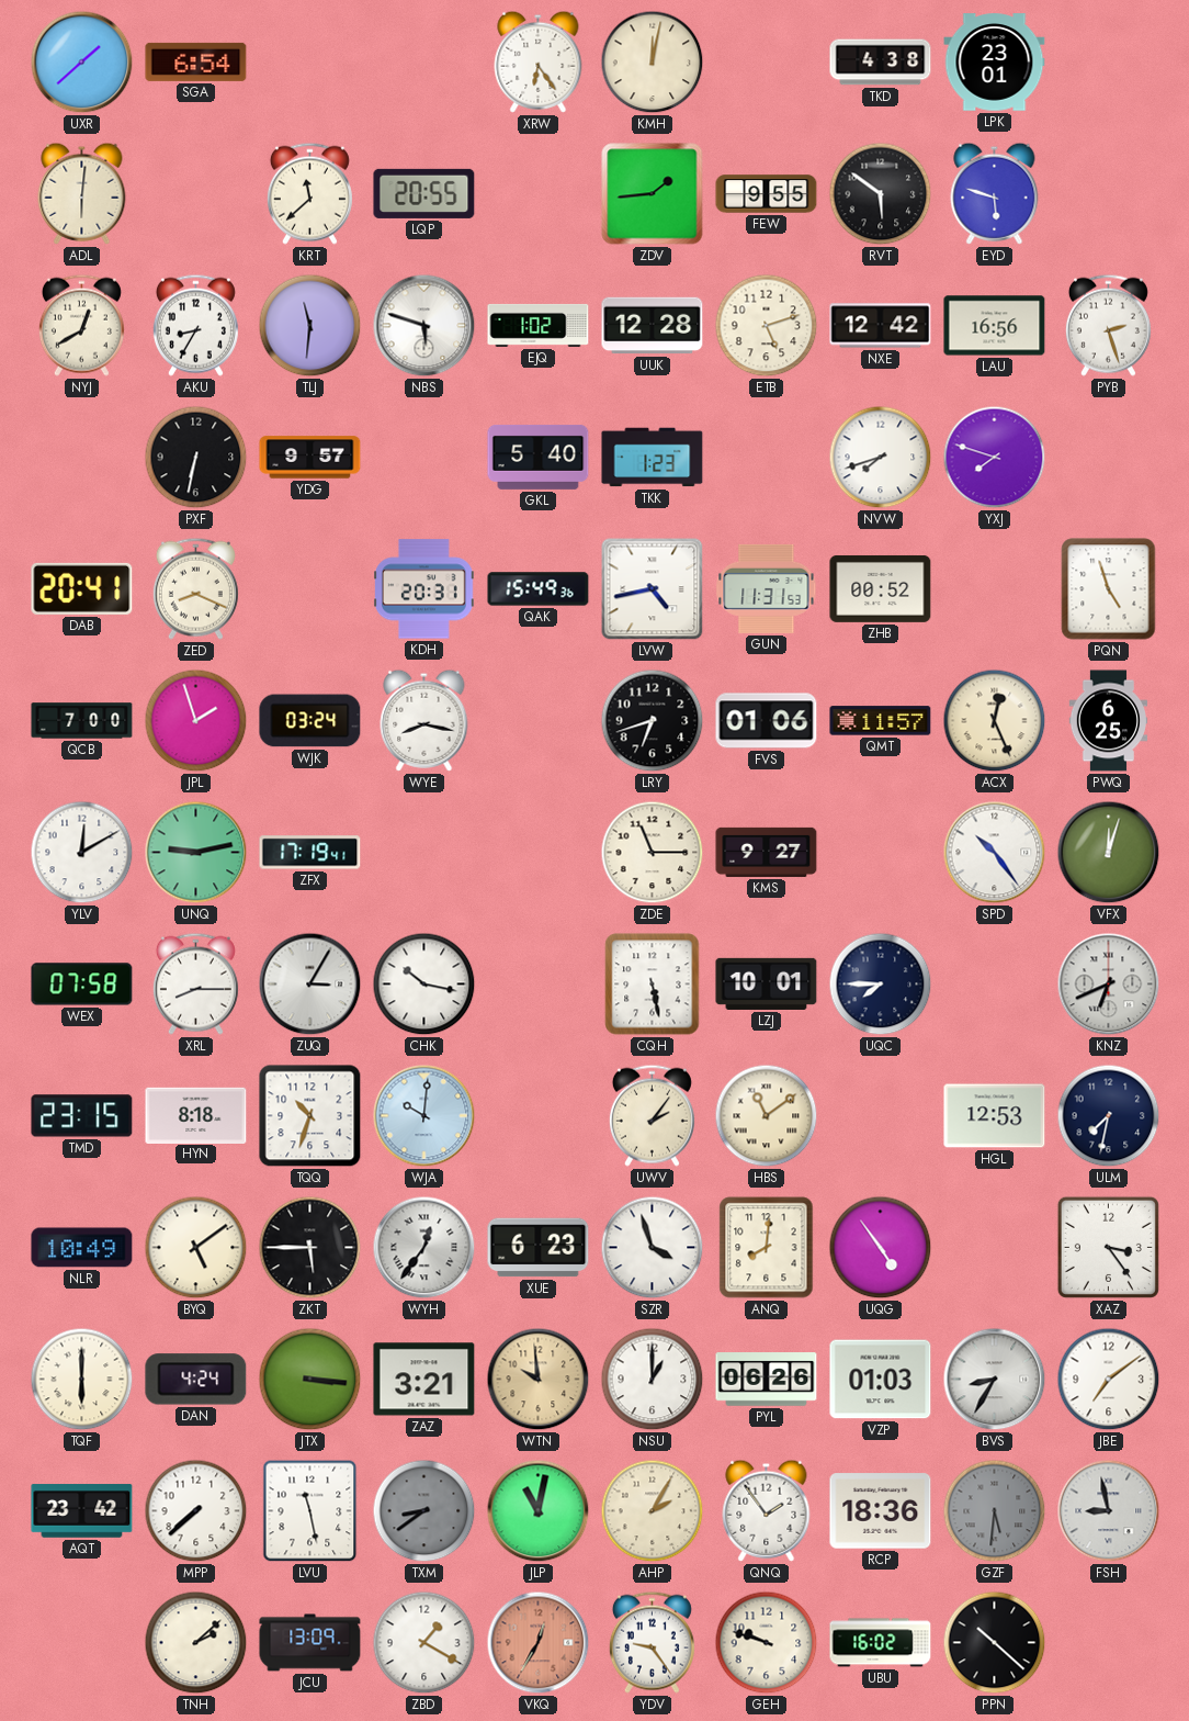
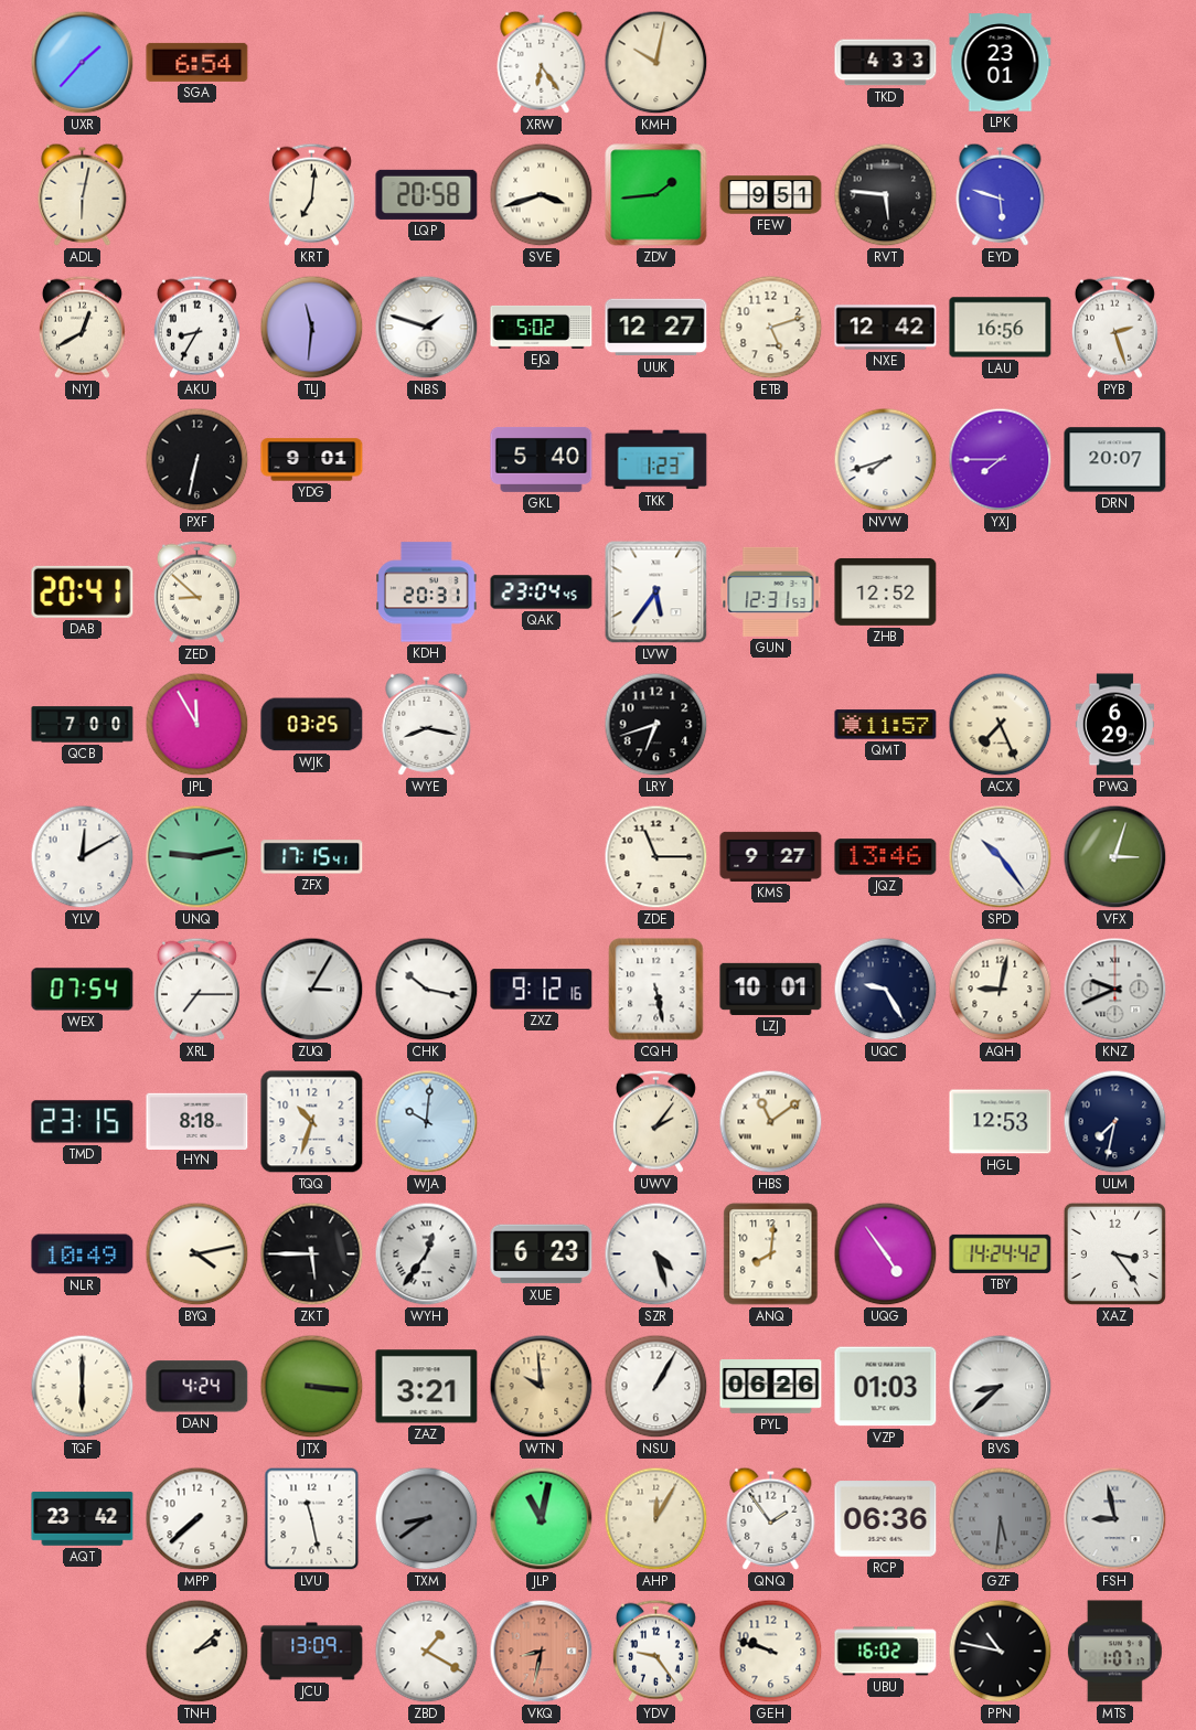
UXR: 1:38 -> 1:37 (83, 63)
KMH: 12:02 -> 10:02 (656, 63)
TKD: 4:38 -> 4:33 (886, 63)
ADL: 6:01 -> 6:02 (83, 194)
KRT: 11:38 -> 7:01 (311, 194)
LQP: 20:55 -> 20:58 (427, 194)
SVE: none -> 3:42 (542, 195)
FEW: 9:55 -> 9:51 (771, 195)
RVT: 5:51 -> 5:46 (886, 195)
NBS: 5:48 -> 1:48 (427, 328)
EJQ: 1:02 -> 5:02 (542, 327)
UUK: 12:28 -> 12:27 (656, 328)
YDG: 9:57 -> 9:01 (312, 460)
YXJ: 7:48 -> 7:45 (1001, 460)
DRN: none -> 20:07 (1115, 460)
ZED: 8:19 -> 8:52 (196, 591)
QAK: 15:49 -> 23:04 (542, 592)
LVW: 4:43 -> 5:36 (656, 592)
GUN: 11:31 -> 12:31 (771, 591)
ZHB: 00:52 -> 12:52 (886, 591)
PQN: 4:57 -> none (1109, 589)
JPL: 1:57 -> 11:55 (197, 725)
WJK: 03:24 -> 03:25 (312, 725)
FVS: 01:06 -> none (767, 721)
ACX: 12:26 -> 7:26 (1001, 725)
PWQ: 6:25 -> 6:29 (1115, 725)
ZFX: 17:19 -> 17:15 (312, 857)
JQZ: none -> 13:46 (886, 857)
VFX: 12:03 -> 3:03 (1115, 857)
WEX: 07:58 -> 07:54 (83, 990)
XRL: 8:15 -> 7:15 (196, 989)
ZXZ: none -> 9:12 (542, 990)
UQC: 7:45 -> 9:25 (886, 990)
AQH: none -> 9:02 (1001, 990)
KNZ: 6:41 -> 9:41 (1115, 990)
BYQ: 5:09 -> 4:13 (197, 1254)
SZR: 3:57 -> 4:27 (656, 1254)
TBY: none -> 14:24 (1001, 1253)
NSU: 1:00 -> 1:05 (656, 1387)
BVS: 8:35 -> 8:38 (1001, 1387)
JBE: 7:09 -> none (1109, 1380)
AHP: 2:05 -> 12:05 (656, 1519)
RCP: 18:36 -> 06:36 (886, 1519)
VKQ: 12:35 -> 8:32 (542, 1652)
PPN: 10:22 -> 10:47 (1001, 1652)
MTS: none -> 1:07 (1114, 1652)
